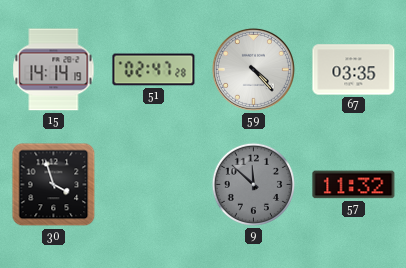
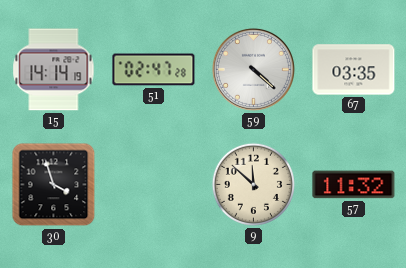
59: 4:23 -> 4:22 (253, 69)
9 dial: grey -> cream (253, 184)
